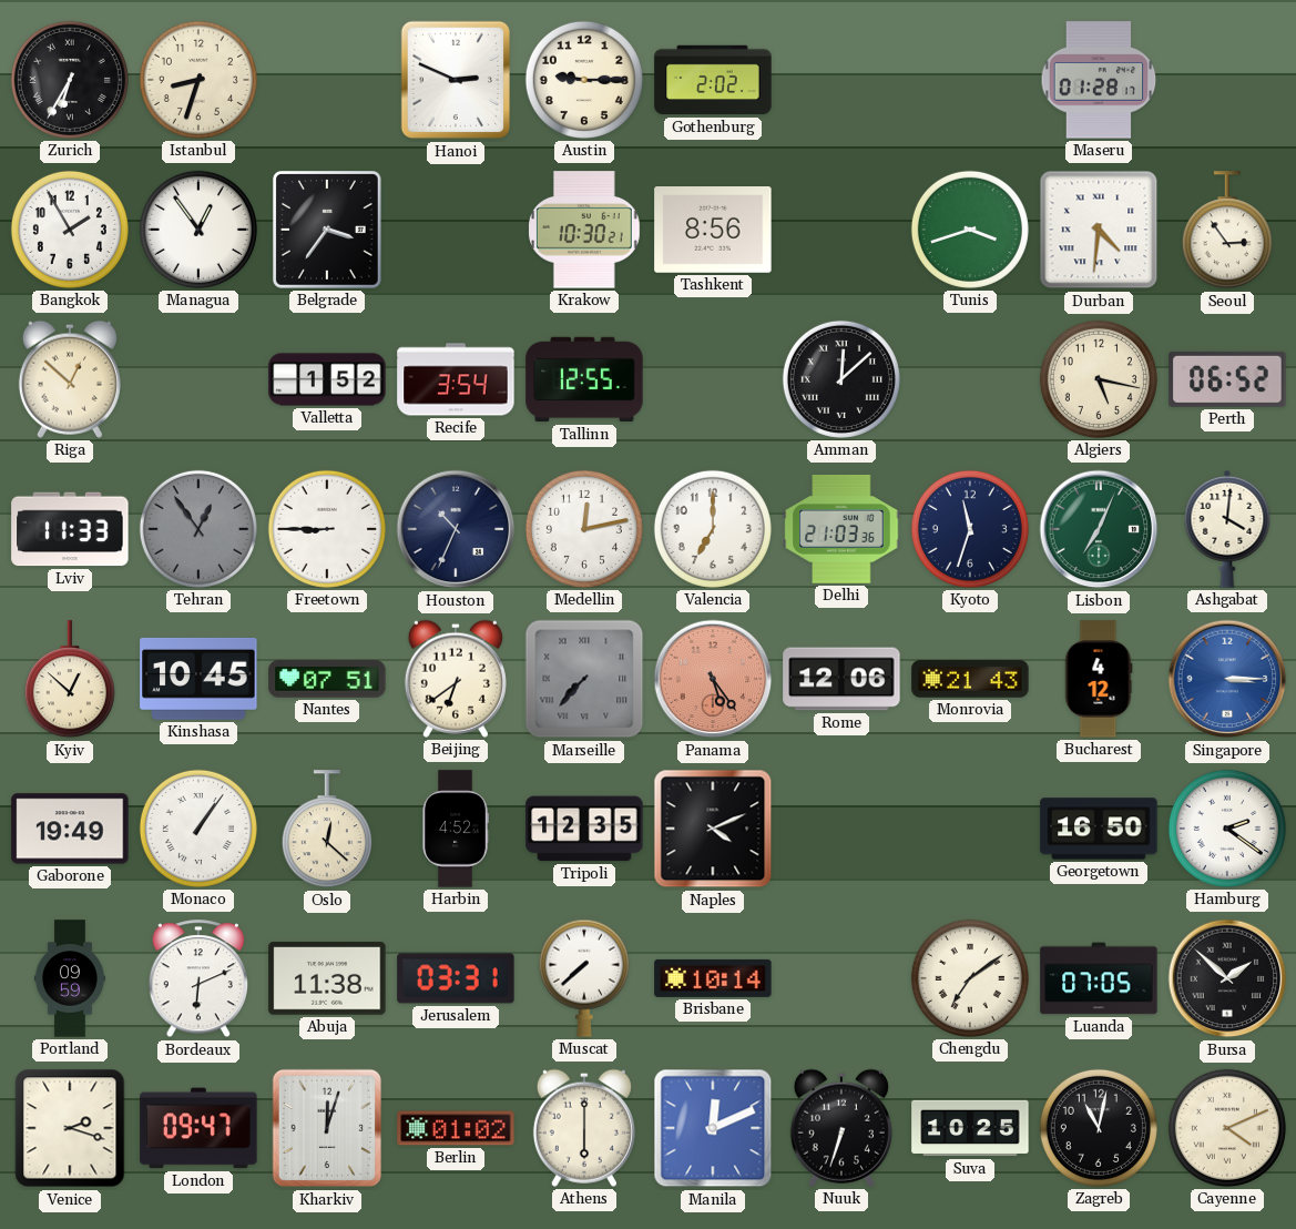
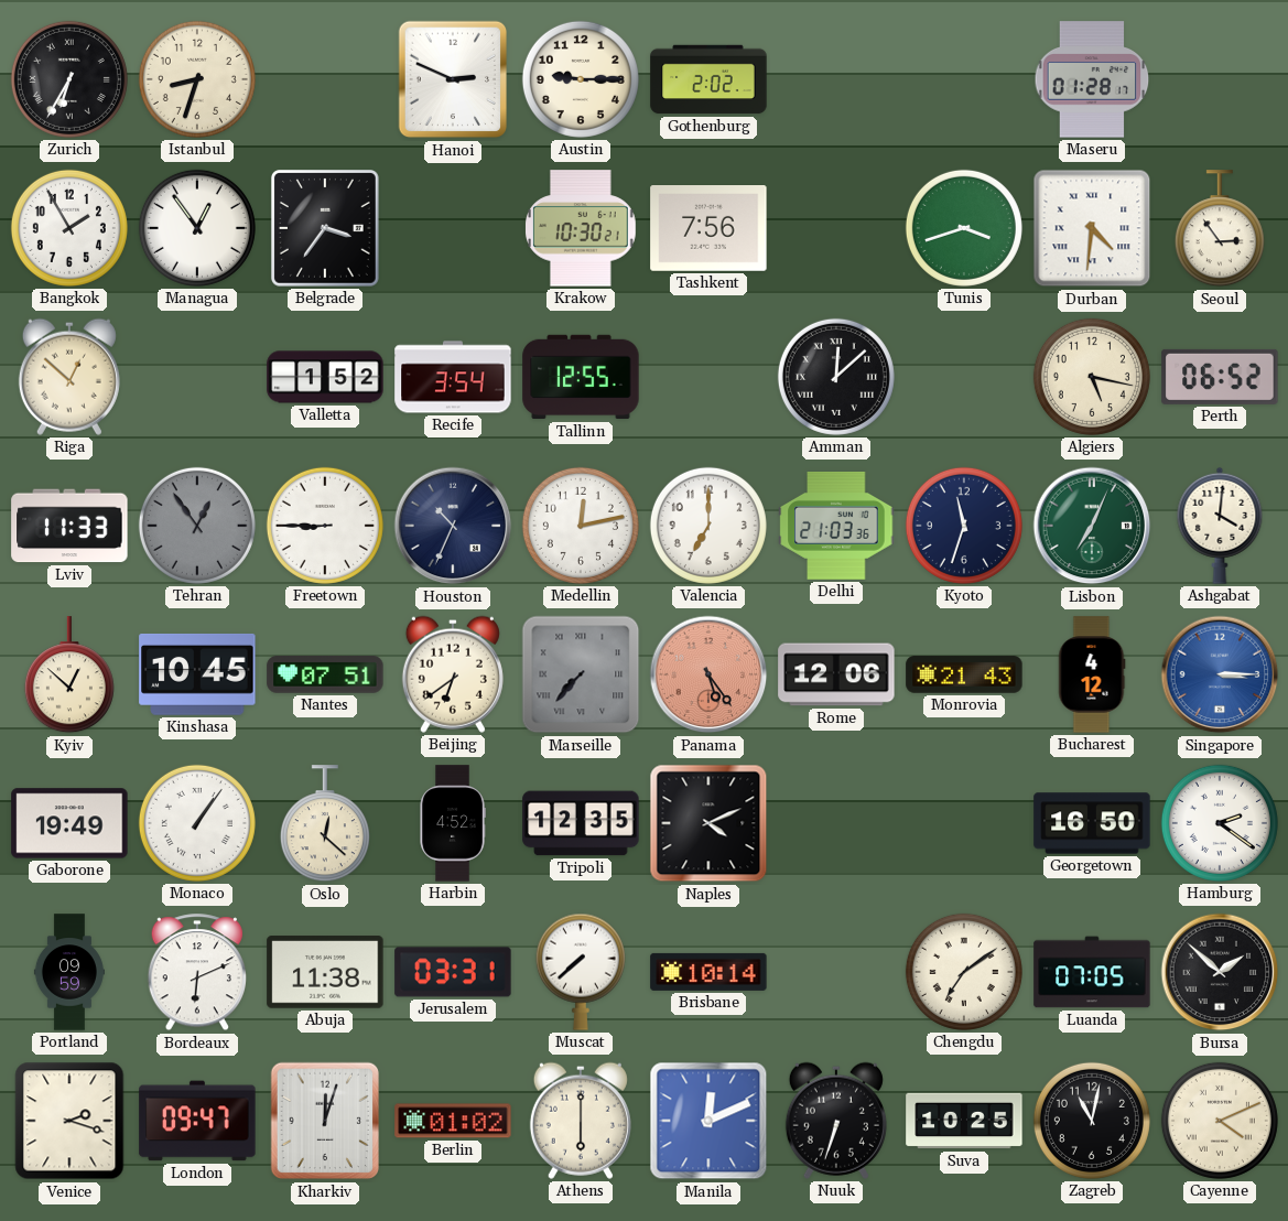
Tashkent: 8:56 -> 7:56 (708, 229)
